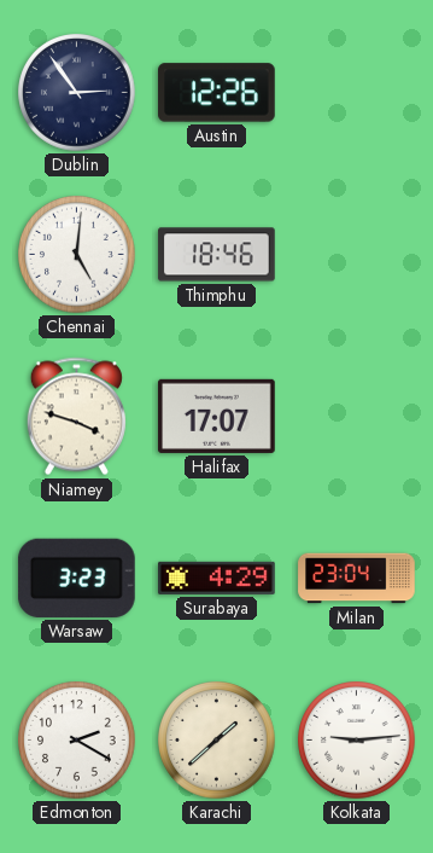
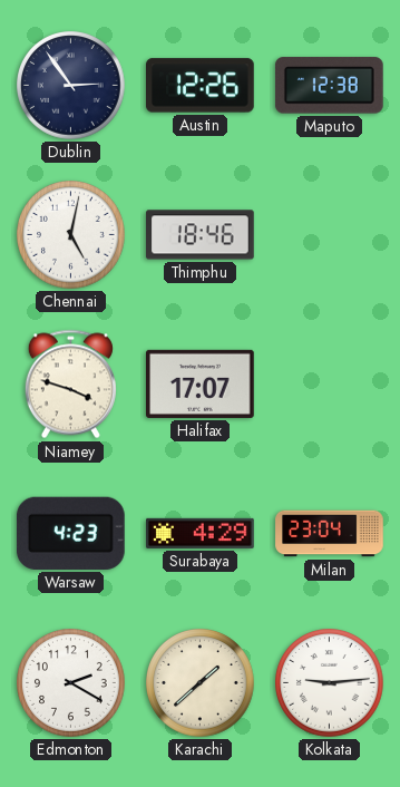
Maputo: none -> 12:38 (329, 86)
Chennai: 5:01 -> 5:02 (71, 235)
Warsaw: 3:23 -> 4:23 (70, 533)
